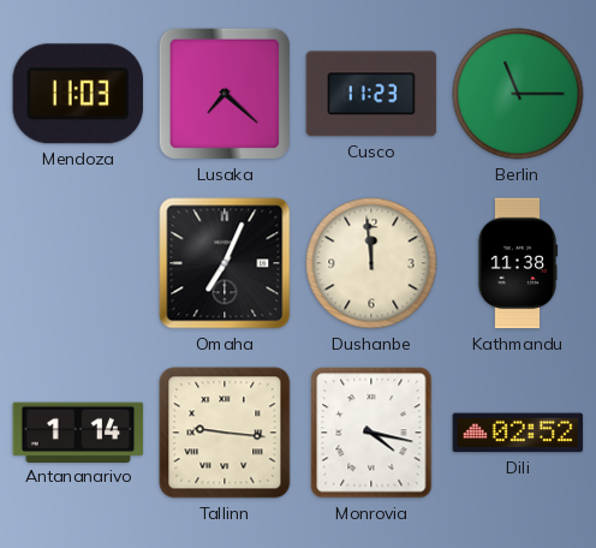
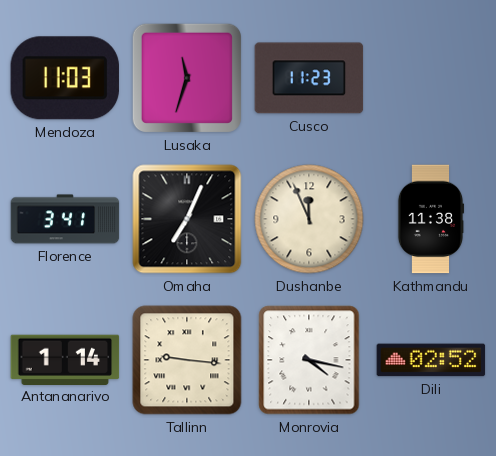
Lusaka: 7:22 -> 11:33 (187, 78)
Berlin: 11:15 -> none (518, 94)
Florence: none -> 3:41 (65, 219)
Dushanbe: 11:59 -> 11:56 (309, 219)
